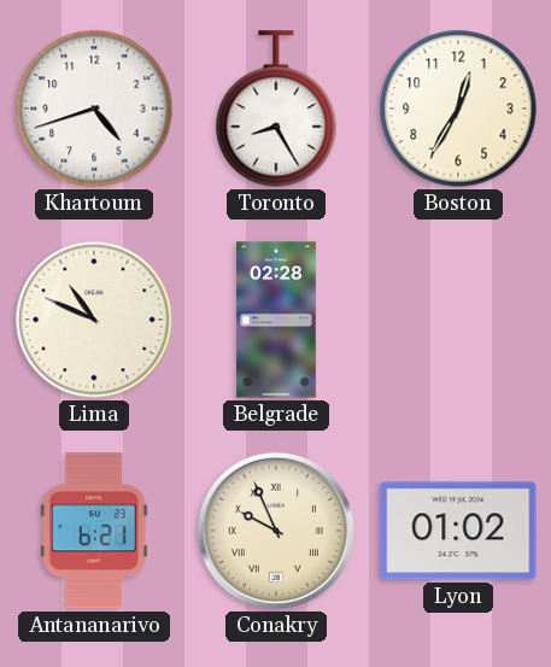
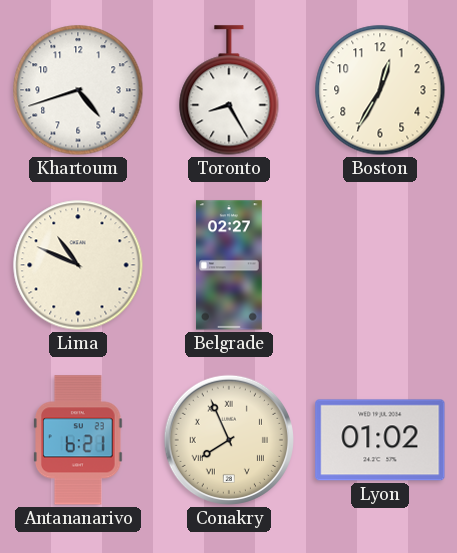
Belgrade: 02:28 -> 02:27 (229, 265)
Conakry: 9:56 -> 7:56 (229, 440)
